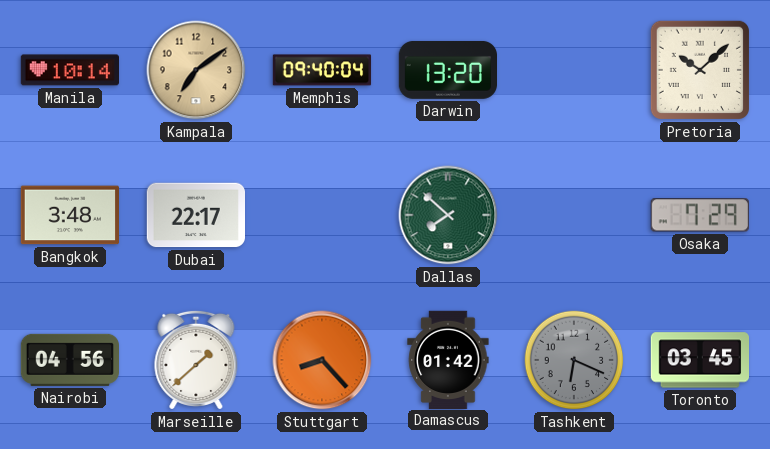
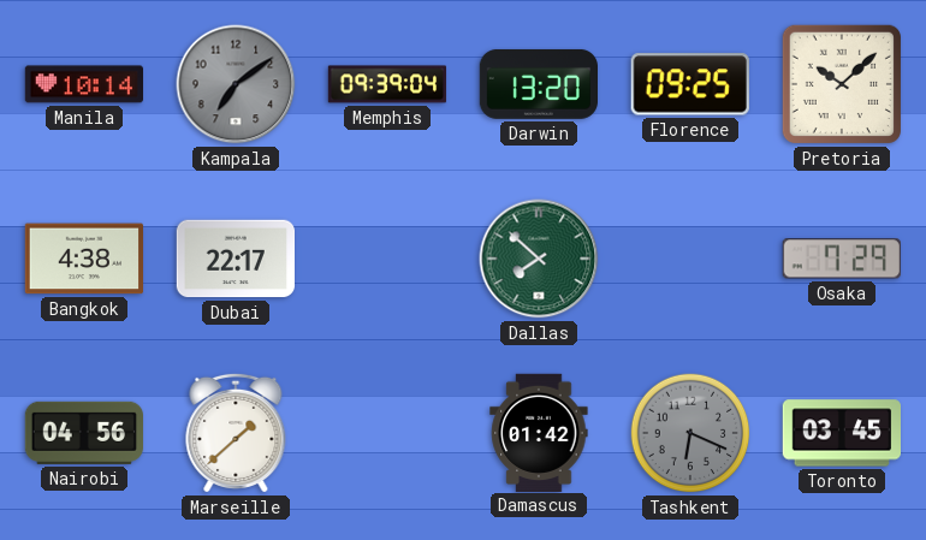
Kampala dial: champagne -> grey (236, 84)
Memphis: 09:40 -> 09:39 (387, 84)
Florence: none -> 09:25 (690, 84)
Bangkok: 3:48 -> 4:38 (83, 259)
Stuttgart: 8:23 -> none (322, 360)
